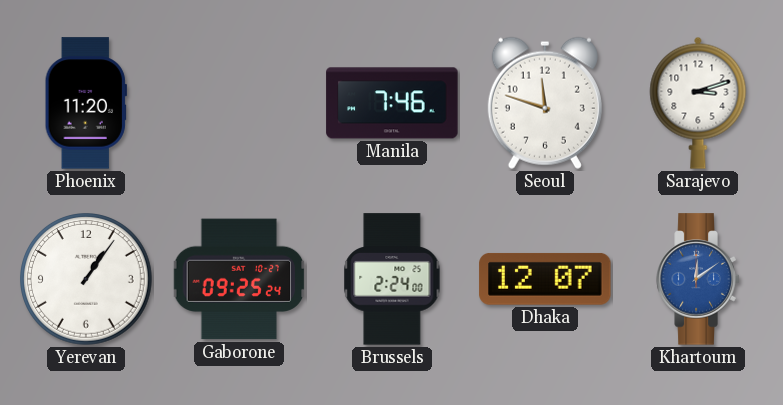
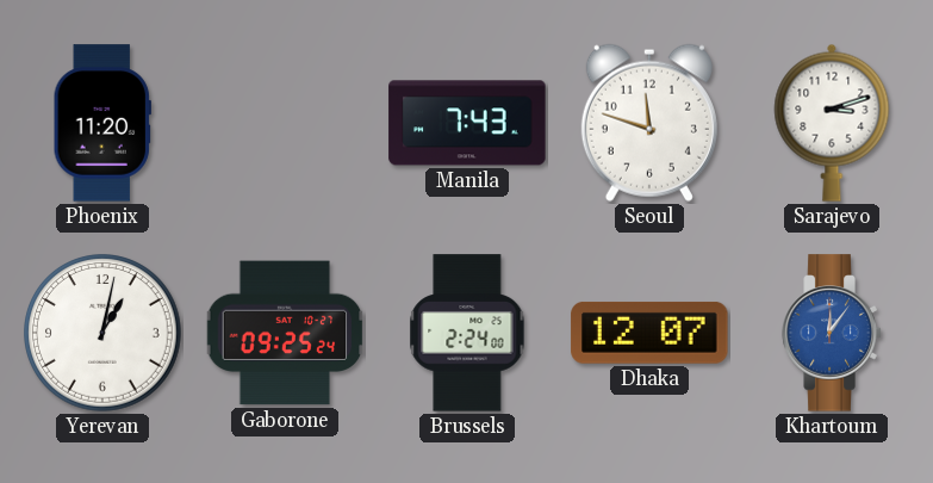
Manila: 7:46 -> 7:43 (467, 123)
Yerevan: 1:06 -> 1:02 (104, 334)
Khartoum: 12:09 -> 12:06 (832, 333)
